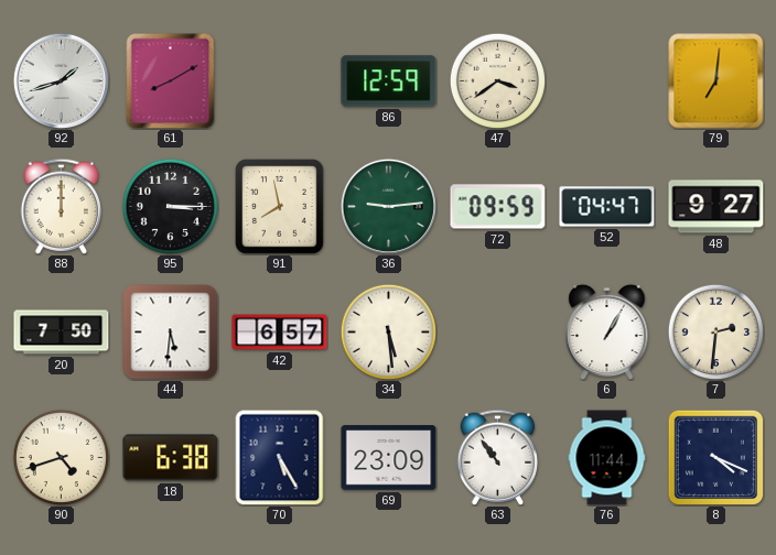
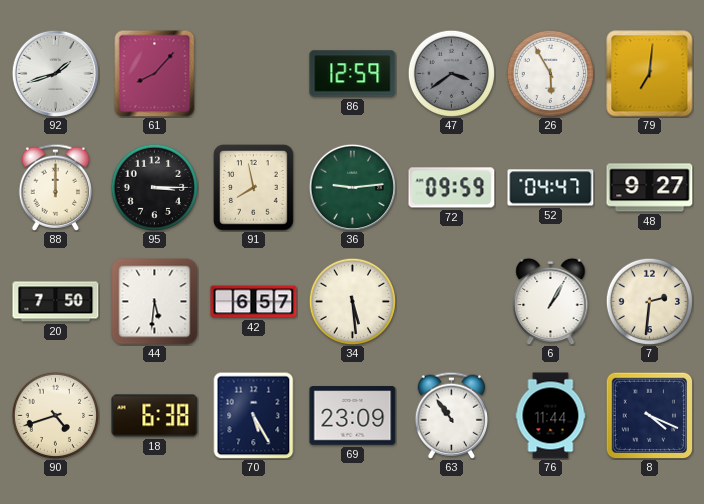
61: 8:10 -> 8:07 (155, 73)
47 dial: cream -> grey (451, 73)
26: none -> 5:55 (550, 73)
